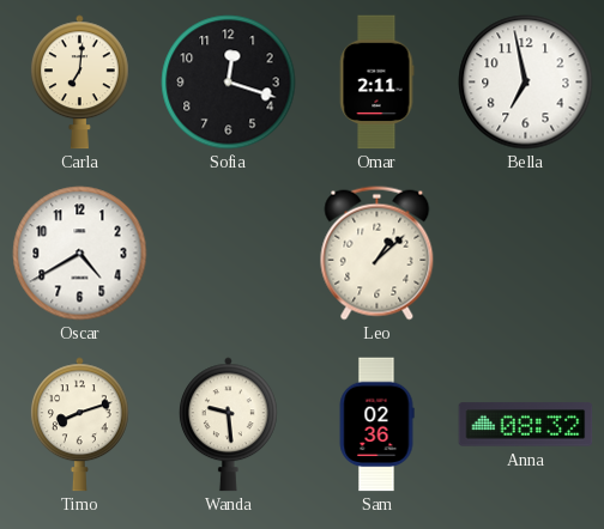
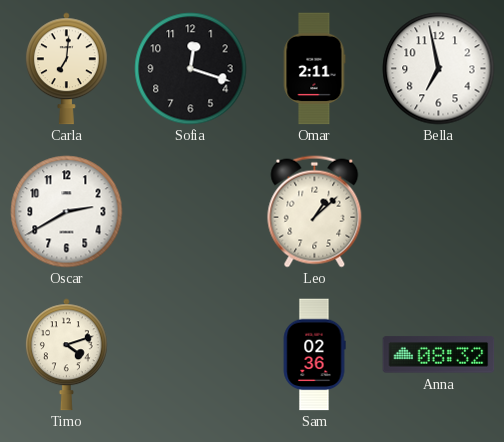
Oscar: 4:40 -> 2:40 (67, 212)
Timo: 8:12 -> 4:12 (66, 355)
Wanda: 9:29 -> none (228, 425)
